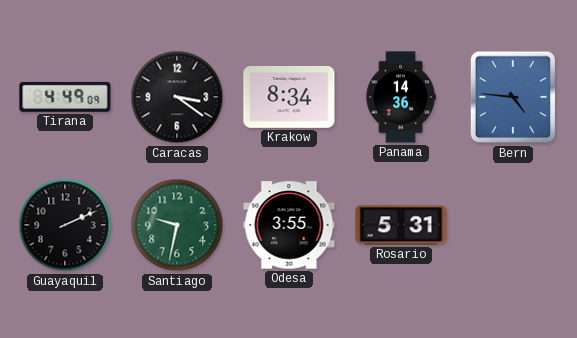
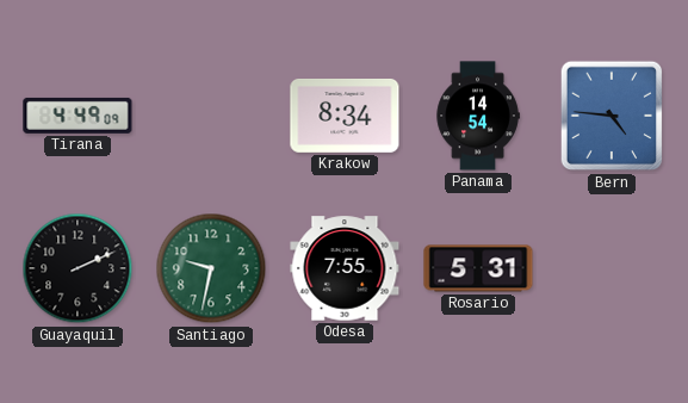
Caracas: 3:21 -> none (177, 97)
Panama: 14:36 -> 14:54 (478, 116)
Odesa: 3:55 -> 7:55 (345, 268)
